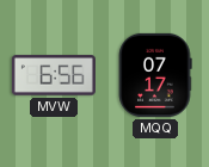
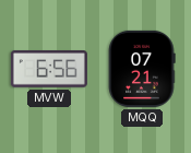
MQQ: 07:17 -> 07:21 (142, 69)
